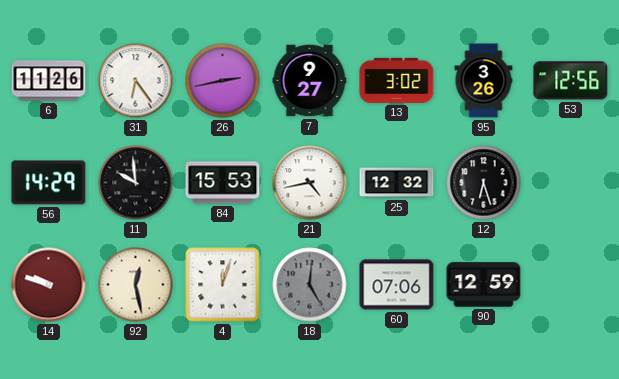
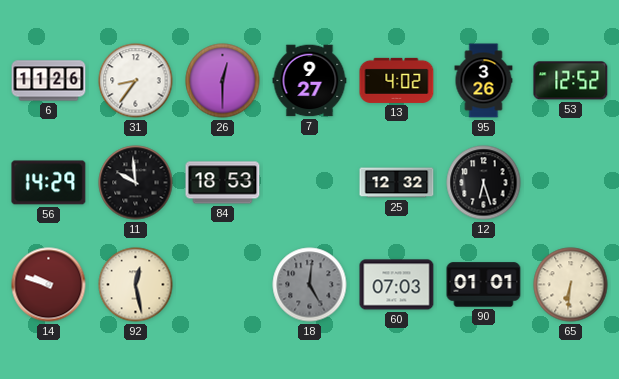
31: 6:24 -> 8:36 (136, 81)
26: 2:43 -> 12:30 (223, 81)
13: 3:02 -> 4:02 (397, 80)
53: 12:56 -> 12:52 (571, 81)
84: 15:53 -> 18:53 (223, 183)
21: 4:43 -> none (310, 183)
4: 12:03 -> none (223, 285)
60: 07:06 -> 07:03 (397, 285)
90: 12:59 -> 01:01 (484, 285)
65: none -> 6:31 (571, 285)
